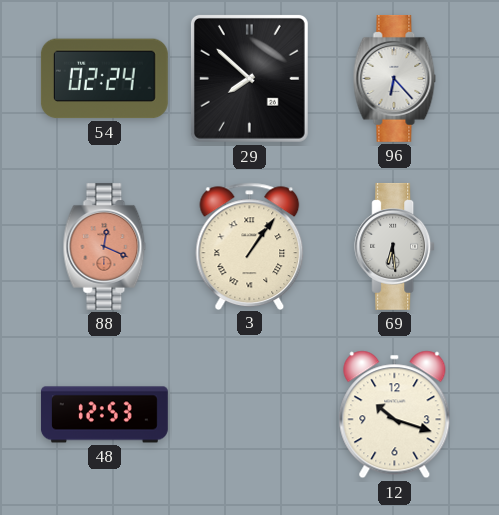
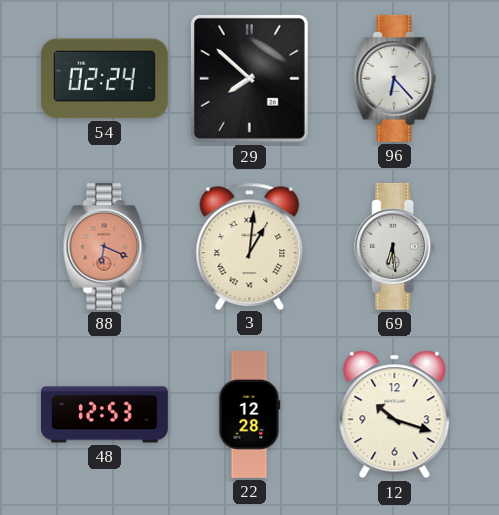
88: 12:19 -> 6:19 (105, 246)
3: 1:06 -> 1:01 (250, 246)
22: none -> 12:28 (250, 414)
